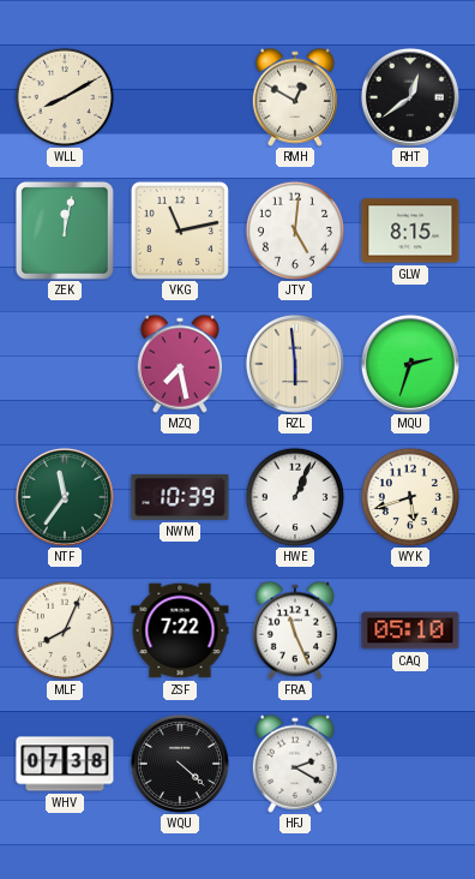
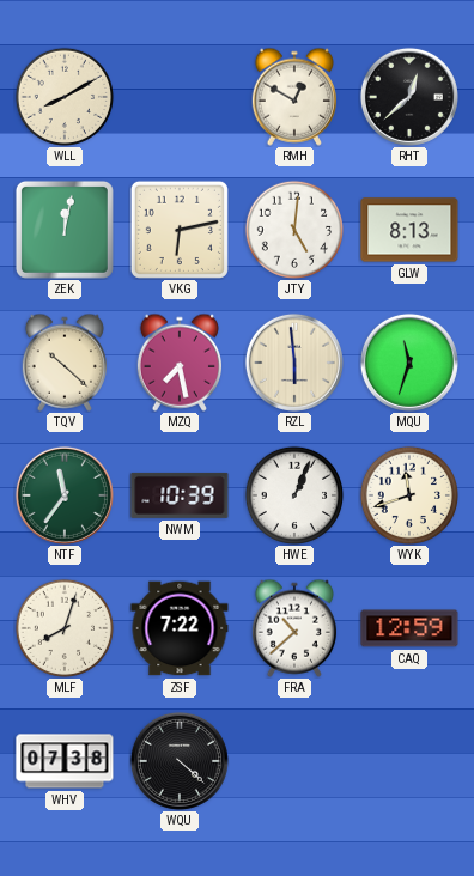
RHT: 12:39 -> 12:38 (409, 97)
VKG: 11:13 -> 6:13 (180, 230)
GLW: 8:15 -> 8:13 (409, 230)
TQV: none -> 10:22 (65, 363)
MQU: 2:33 -> 11:33 (409, 363)
WYK: 5:42 -> 11:42 (408, 494)
MLF: 8:04 -> 8:03 (63, 627)
FRA: 11:26 -> 10:38 (294, 628)
CAQ: 05:10 -> 12:59 (409, 628)
HFJ: 2:20 -> none (295, 764)
